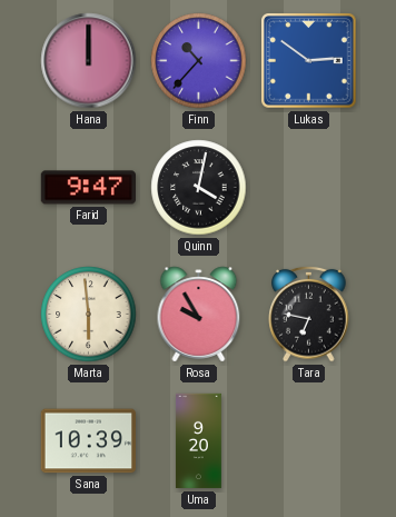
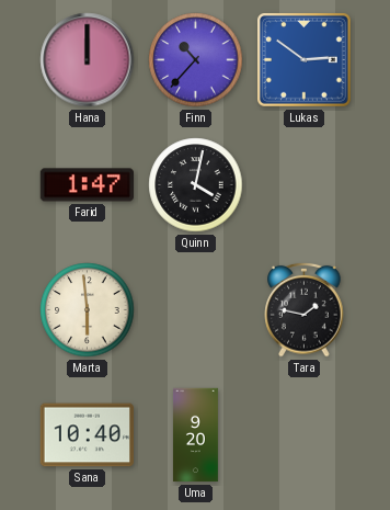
Farid: 9:47 -> 1:47 (87, 185)
Rosa: 9:55 -> none (199, 315)
Tara: 6:47 -> 1:47 (305, 309)
Sana: 10:39 -> 10:40 (87, 435)
